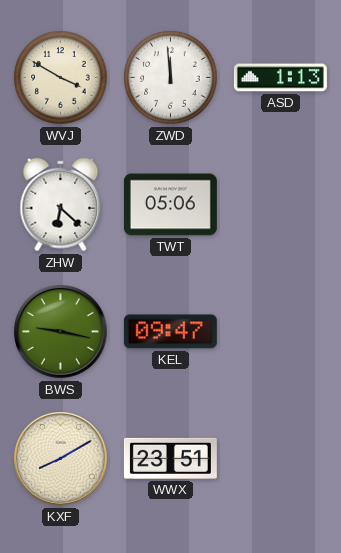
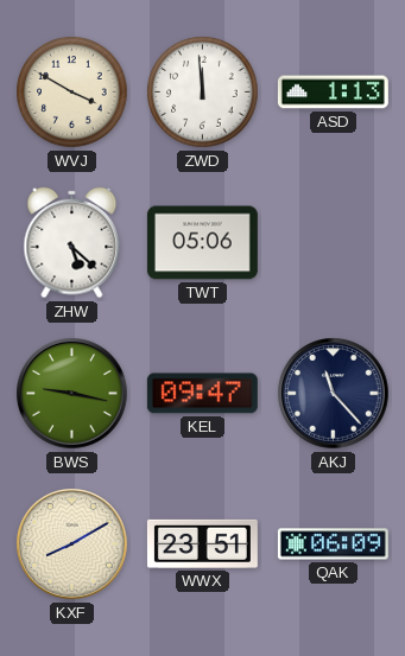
ZHW: 6:22 -> 5:22 (72, 243)
AKJ: none -> 11:23 (334, 394)
QAK: none -> 06:09 (333, 544)
